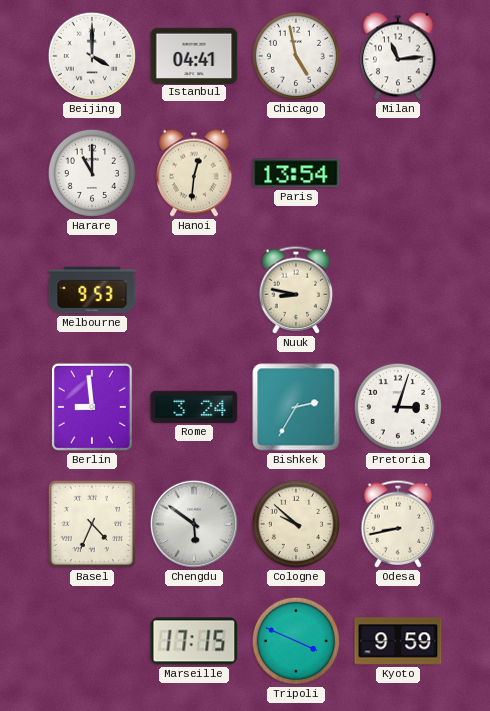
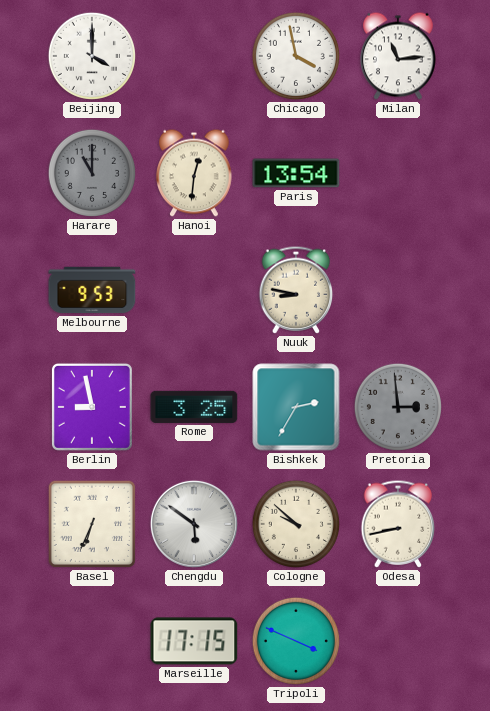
Istanbul: 04:41 -> none (194, 55)
Chicago: 4:58 -> 3:58 (296, 56)
Harare dial: white -> grey (92, 173)
Berlin: 8:59 -> 8:58 (92, 407)
Rome: 3:24 -> 3:25 (194, 407)
Pretoria: 3:03 -> 2:59 (398, 407)
Pretoria dial: white -> grey (398, 407)
Basel: 4:34 -> 6:34 (92, 524)
Kyoto: 9:59 -> none (398, 641)
